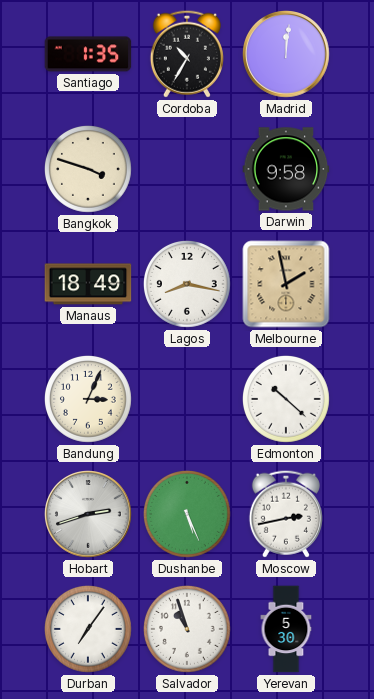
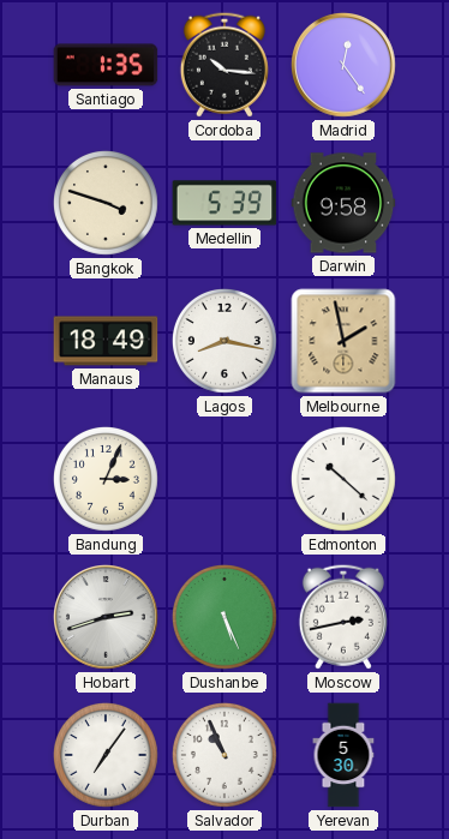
Cordoba: 10:35 -> 10:16 (224, 65)
Madrid: 12:01 -> 12:24 (345, 66)
Medellin: none -> 5:39 (224, 203)
Salvador: 10:57 -> 10:56 (226, 756)
